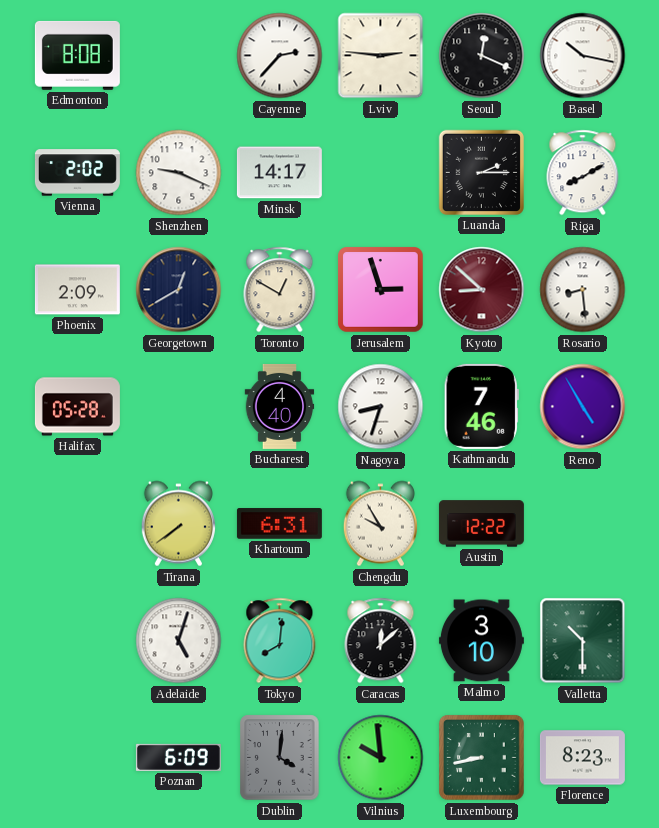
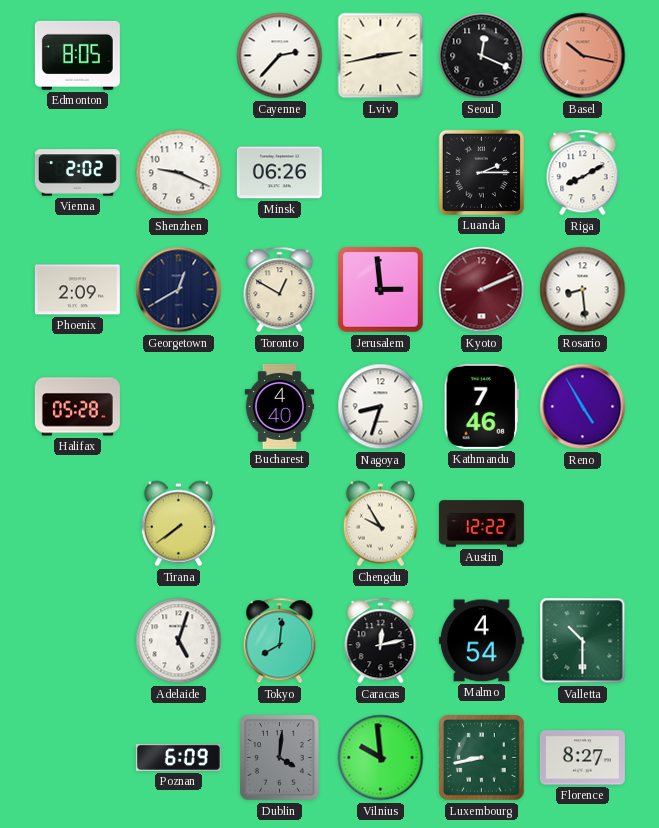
Edmonton: 8:08 -> 8:05 (77, 55)
Lviv: 2:46 -> 2:43 (381, 56)
Basel dial: white -> salmon (583, 56)
Minsk: 14:17 -> 06:26 (279, 173)
Jerusalem: 2:57 -> 2:59 (381, 290)
Kyoto: 8:52 -> 2:11 (482, 290)
Khartoum: 6:31 -> none (279, 524)
Caracas: 12:08 -> 12:13 (381, 641)
Malmo: 3:10 -> 4:54 (481, 641)
Florence: 8:23 -> 8:27 (582, 758)
